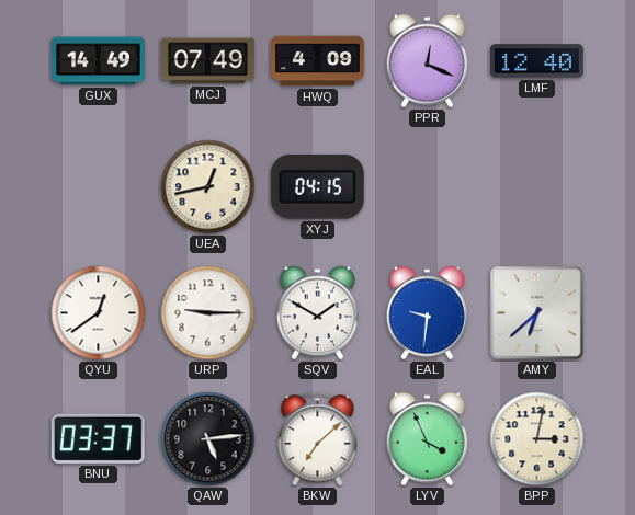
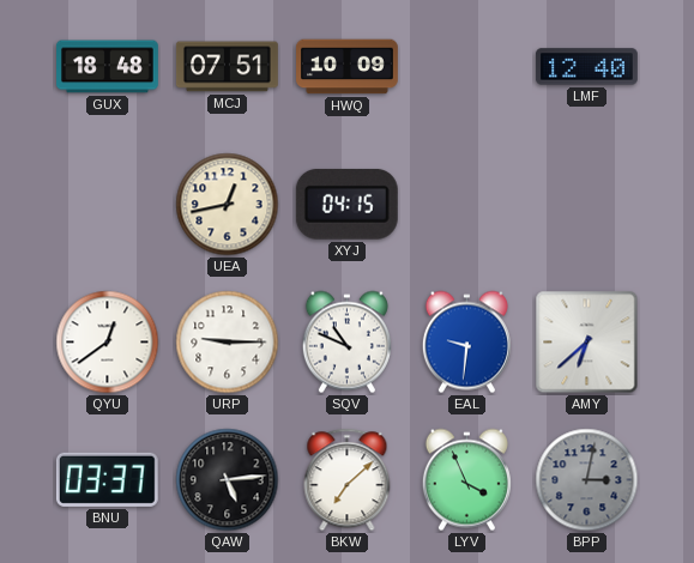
GUX: 14:49 -> 18:48 (108, 67)
MCJ: 07:49 -> 07:51 (227, 67)
HWQ: 4:09 -> 10:09 (348, 67)
PPR: 12:19 -> none (427, 61)
SQV: 1:50 -> 10:49 (346, 343)
BPP dial: cream -> grey (587, 480)
